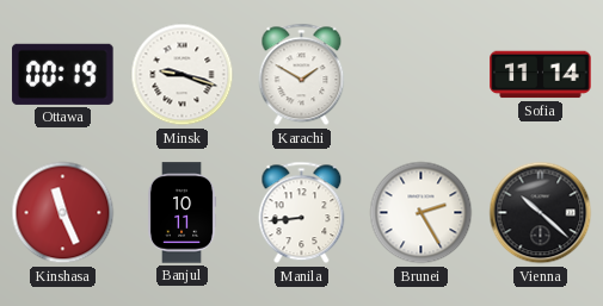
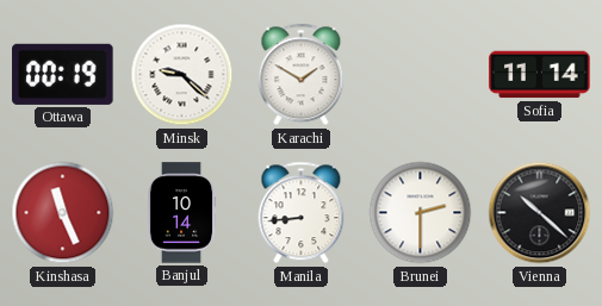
Minsk: 9:18 -> 9:22 (182, 75)
Banjul: 10:11 -> 10:14 (181, 213)
Brunei: 2:25 -> 2:30 (421, 213)
